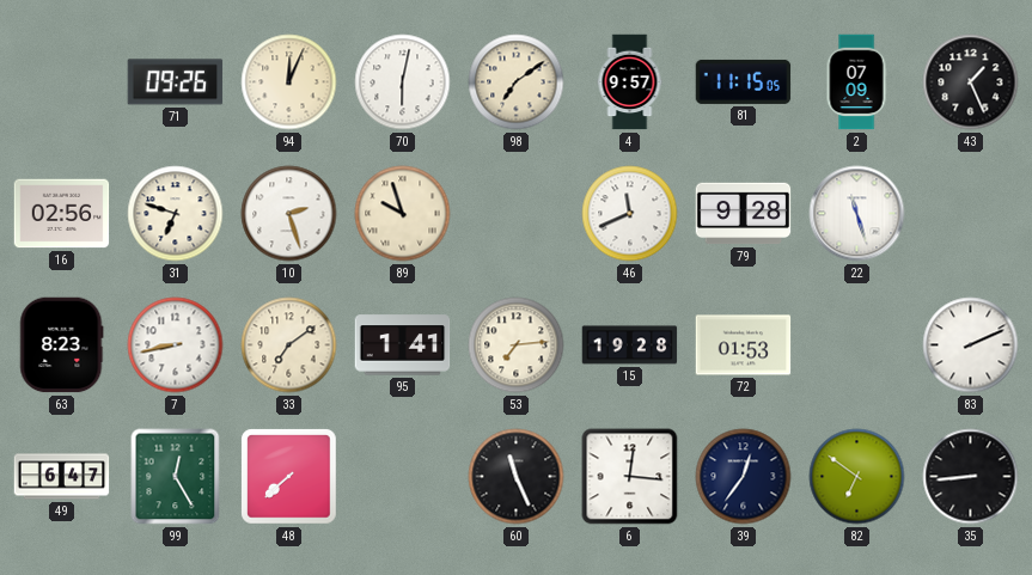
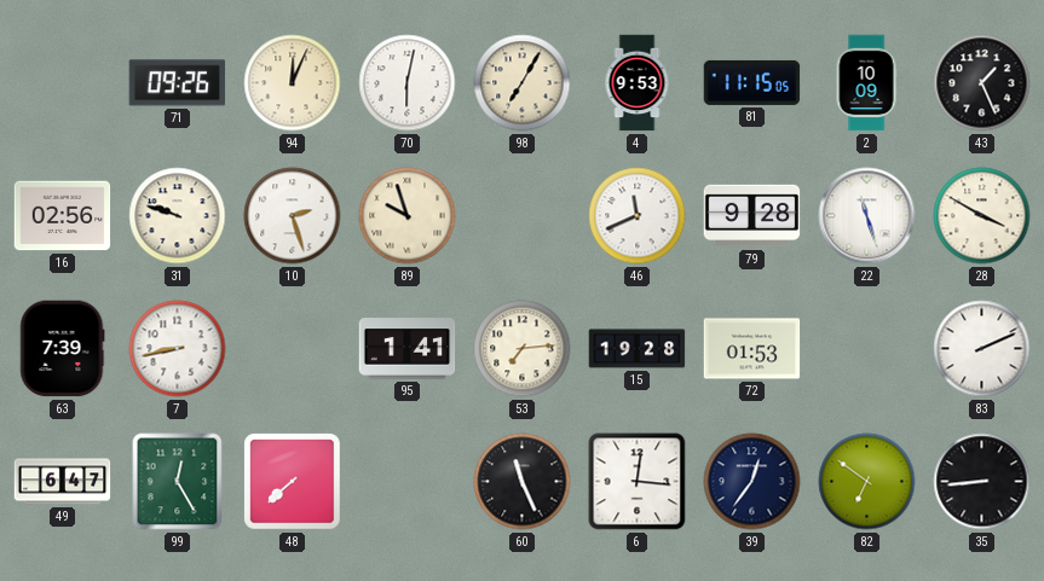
98: 7:09 -> 7:05 (523, 83)
4: 9:57 -> 9:53 (638, 83)
2: 07:09 -> 10:09 (866, 83)
31: 6:48 -> 9:48 (178, 216)
28: none -> 3:50 (982, 216)
63: 8:23 -> 7:39 (63, 349)
33: 7:09 -> none (289, 345)
